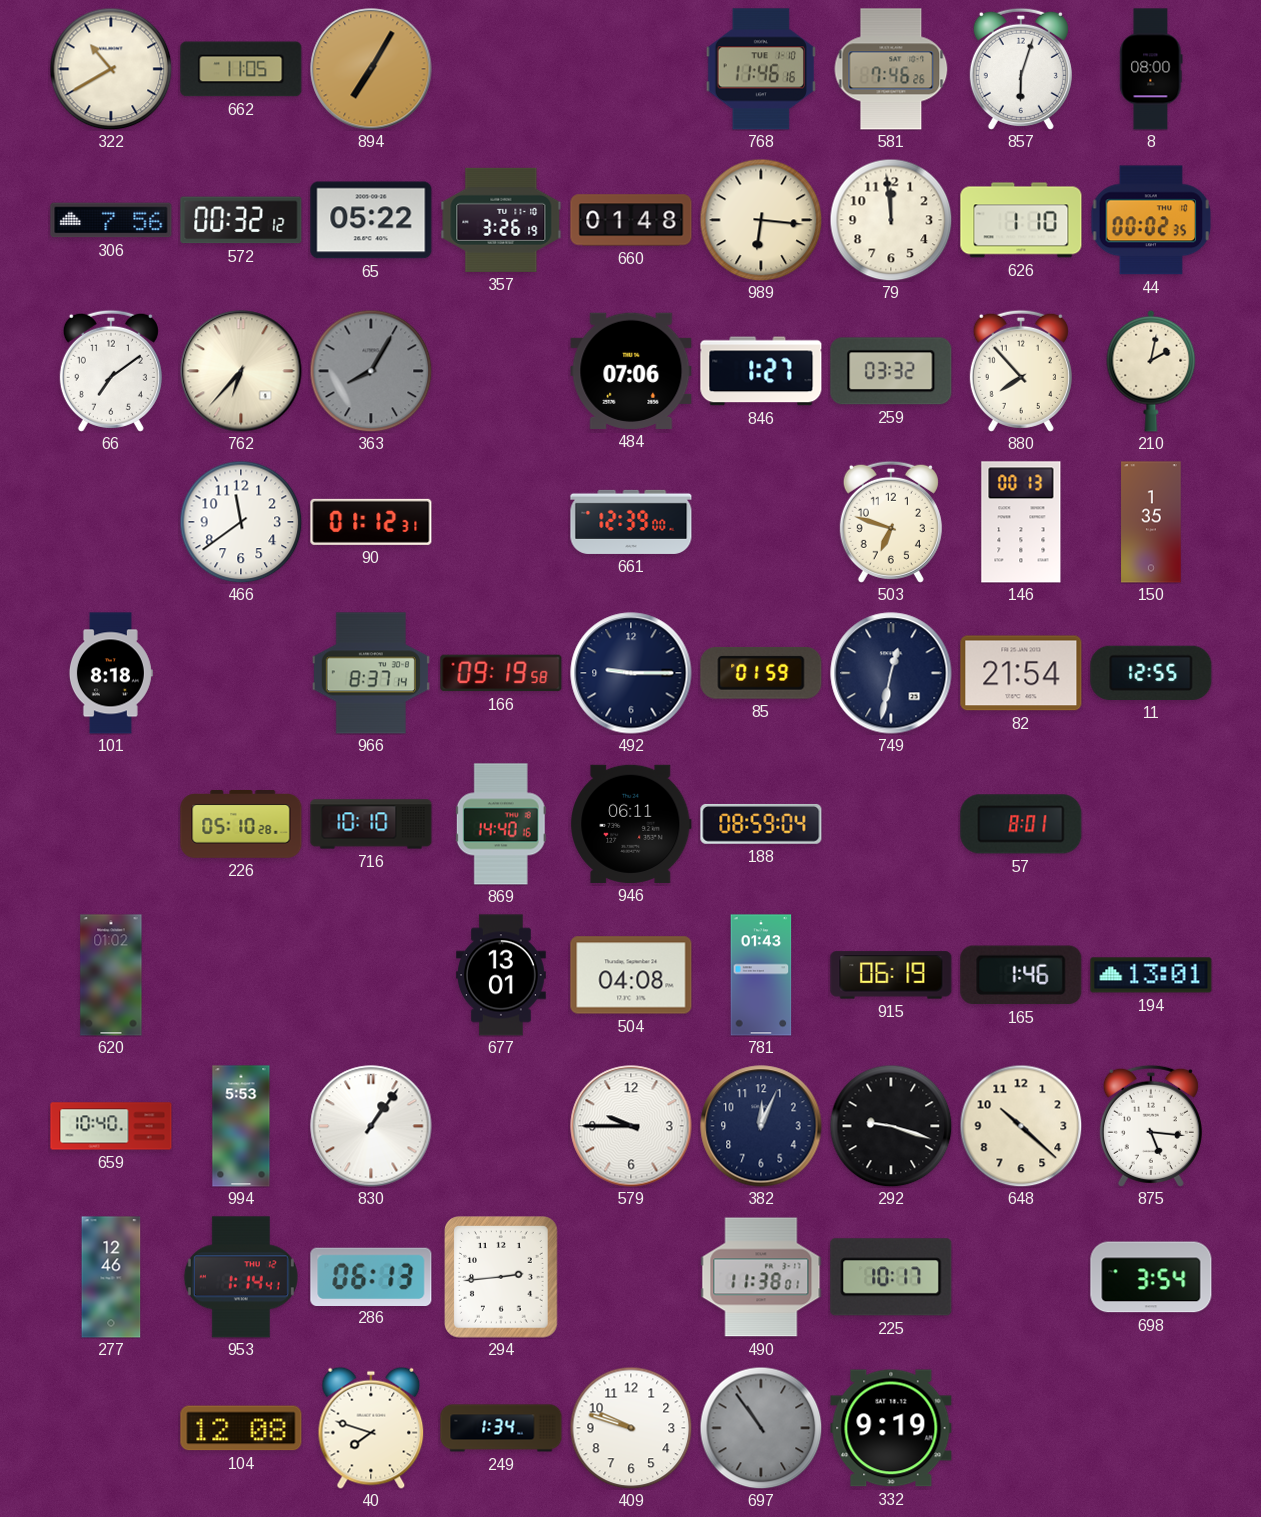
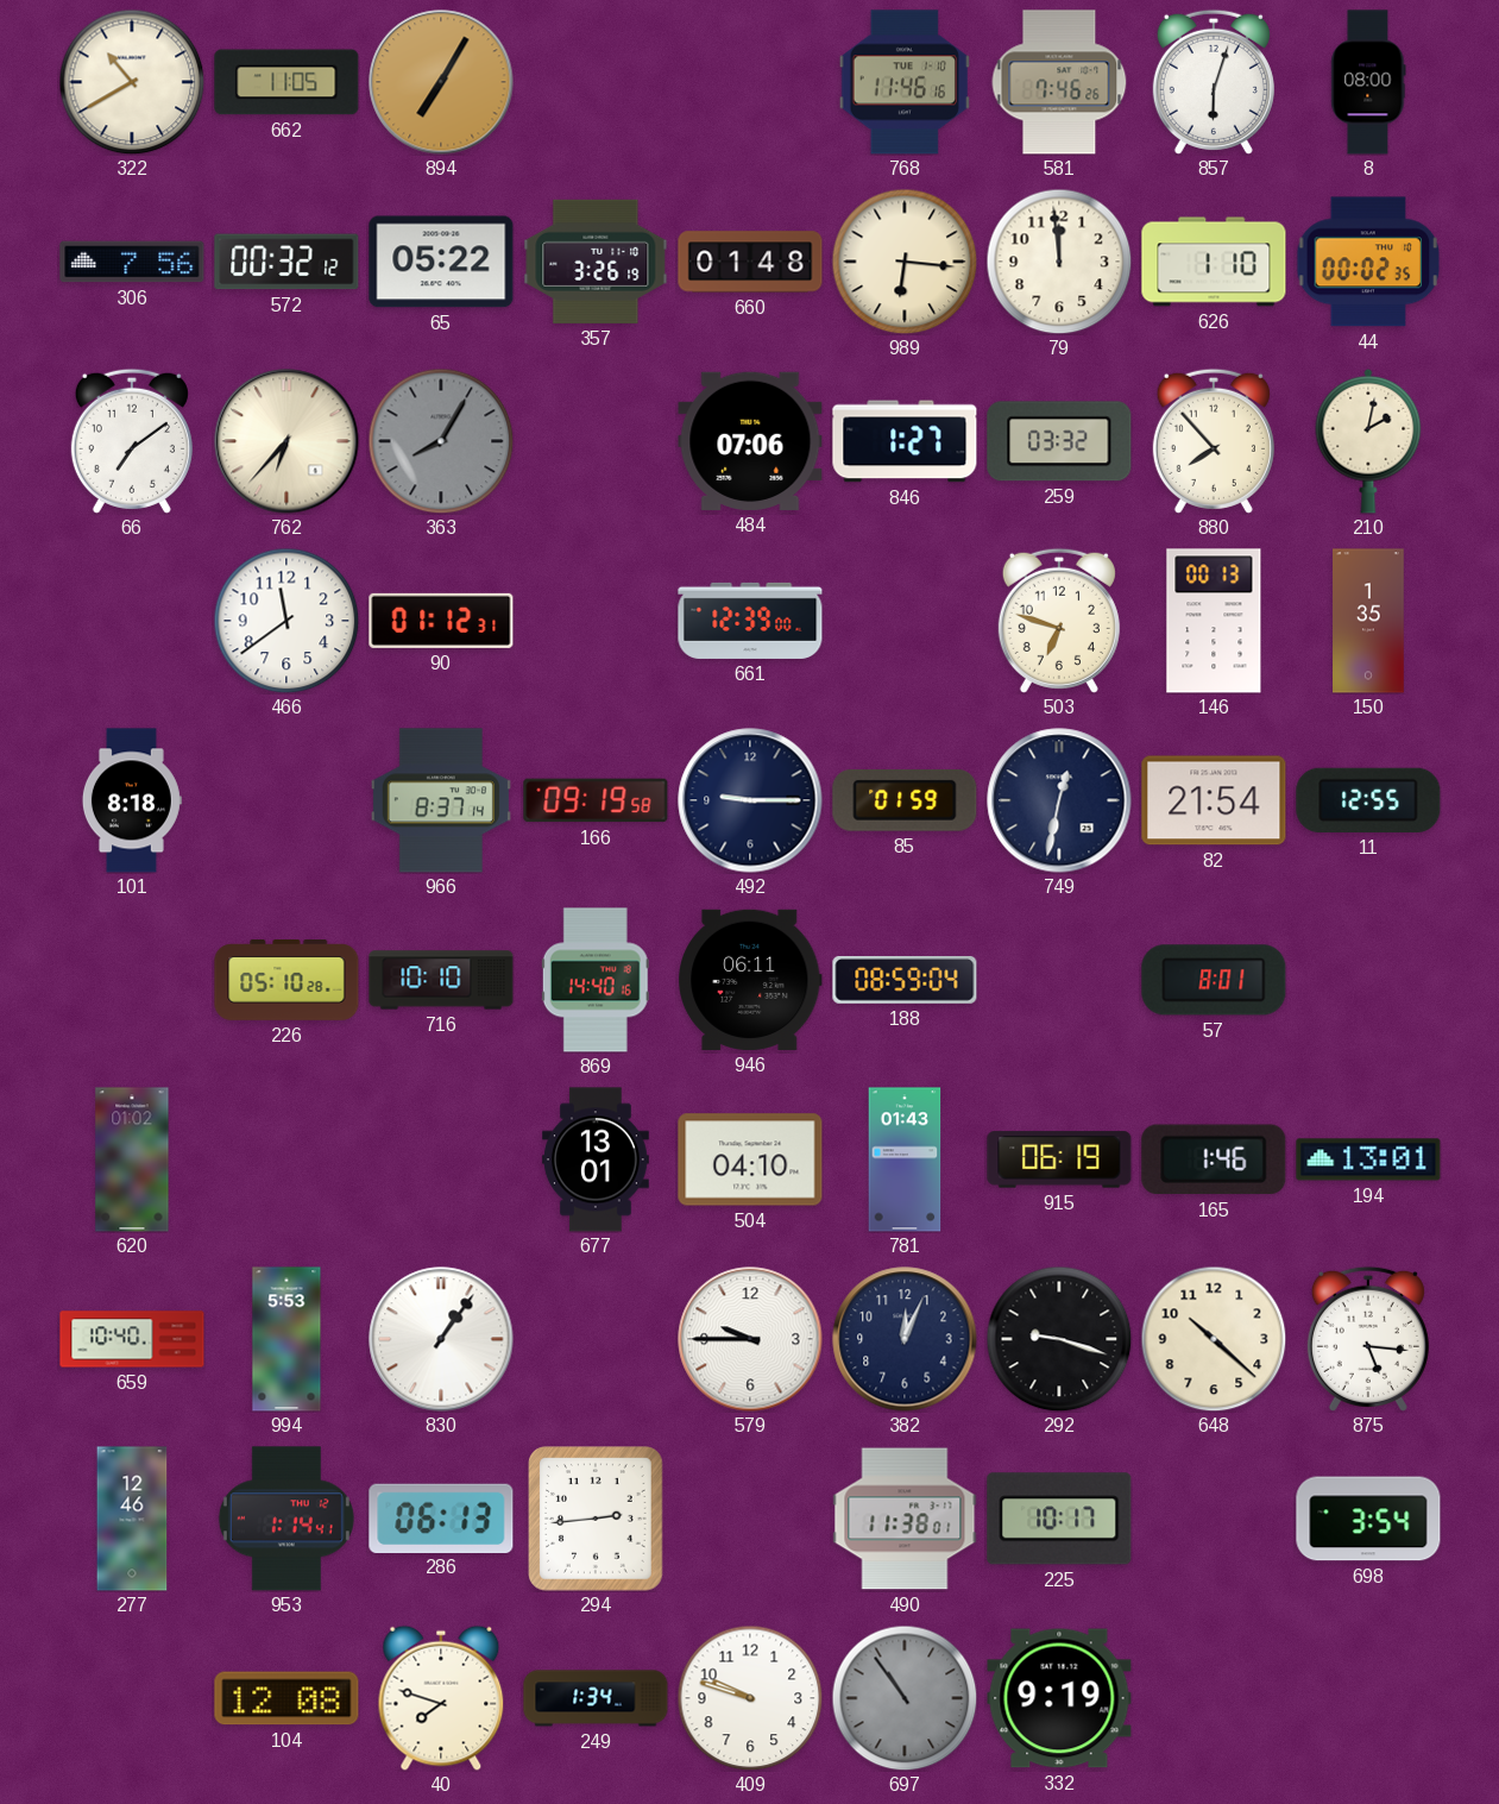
504: 04:08 -> 04:10 (750, 1159)
